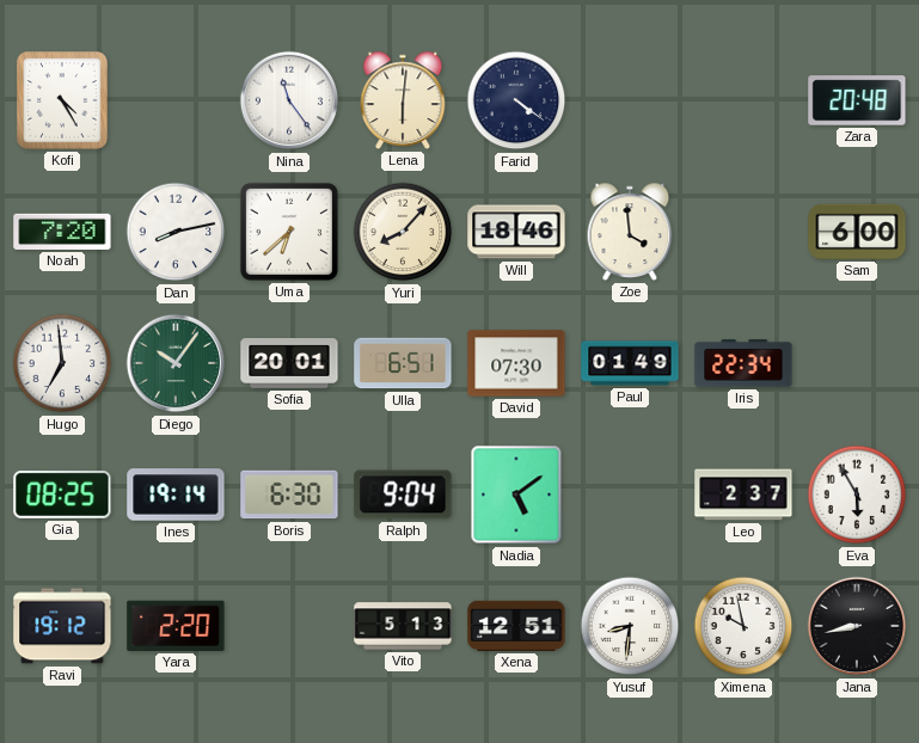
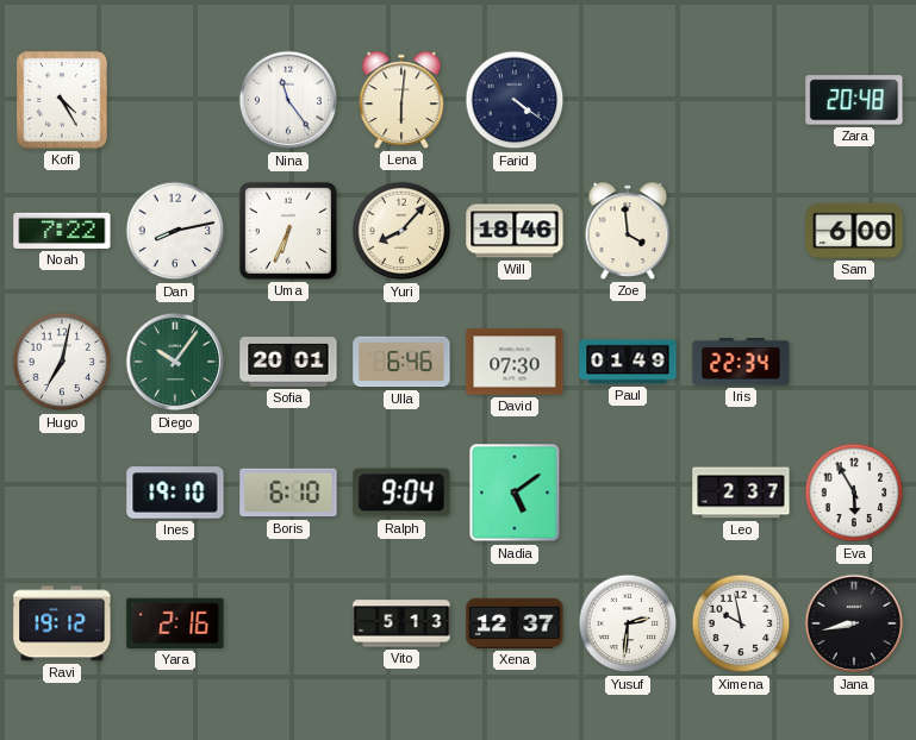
Noah: 7:20 -> 7:22 (62, 231)
Uma: 6:38 -> 6:34 (288, 231)
Hugo: 6:59 -> 7:02 (62, 362)
Ulla: 6:51 -> 6:46 (401, 362)
Gia: 08:25 -> none (62, 495)
Ines: 19:14 -> 19:10 (175, 493)
Boris: 6:30 -> 6:10 (288, 493)
Yara: 2:20 -> 2:16 (175, 623)
Xena: 12:51 -> 12:37 (515, 623)
Yusuf: 8:31 -> 2:31 (628, 623)
